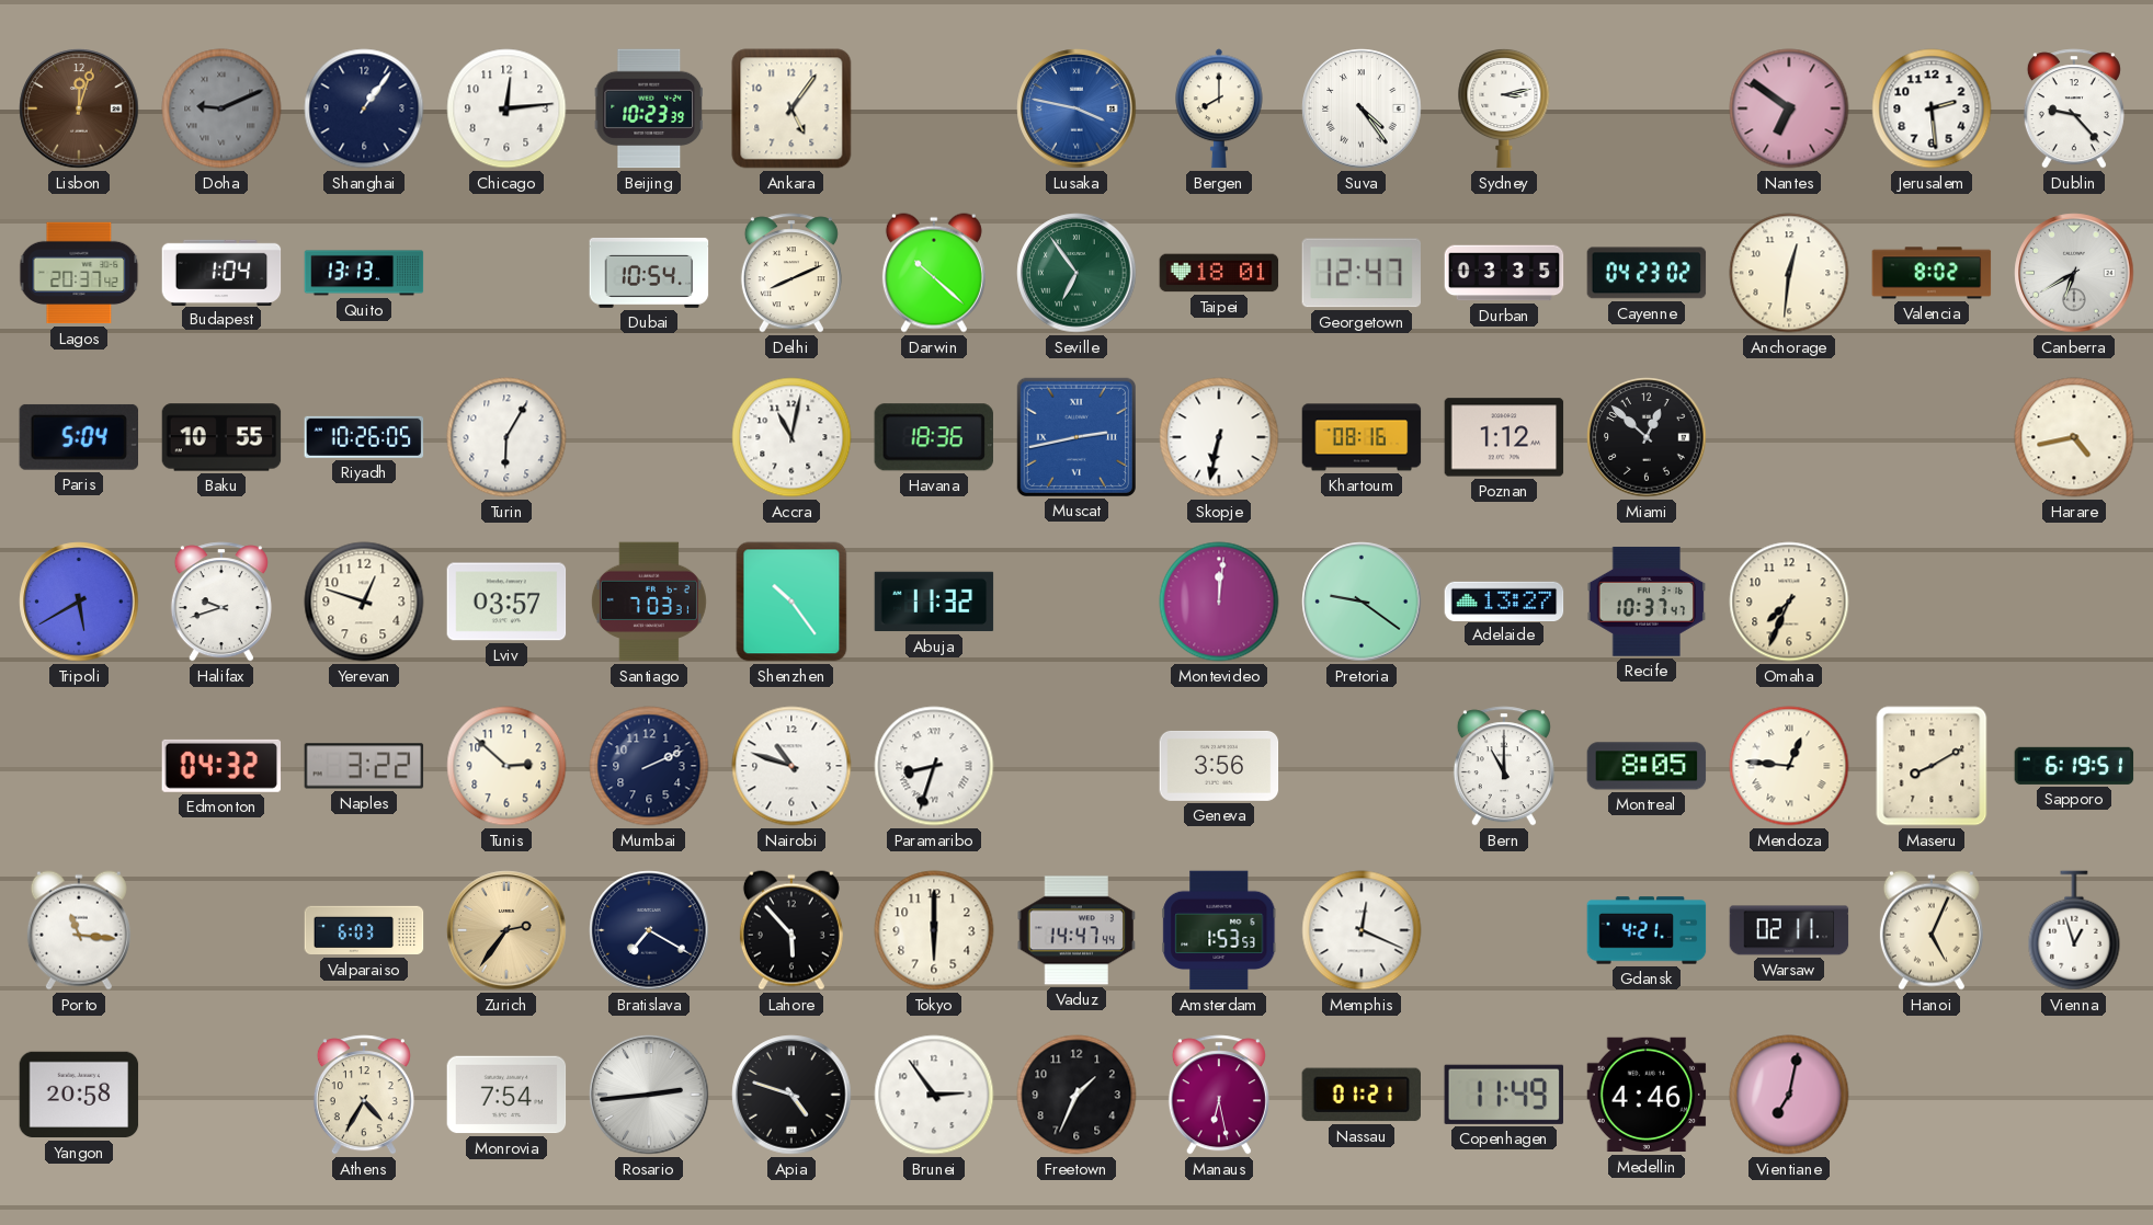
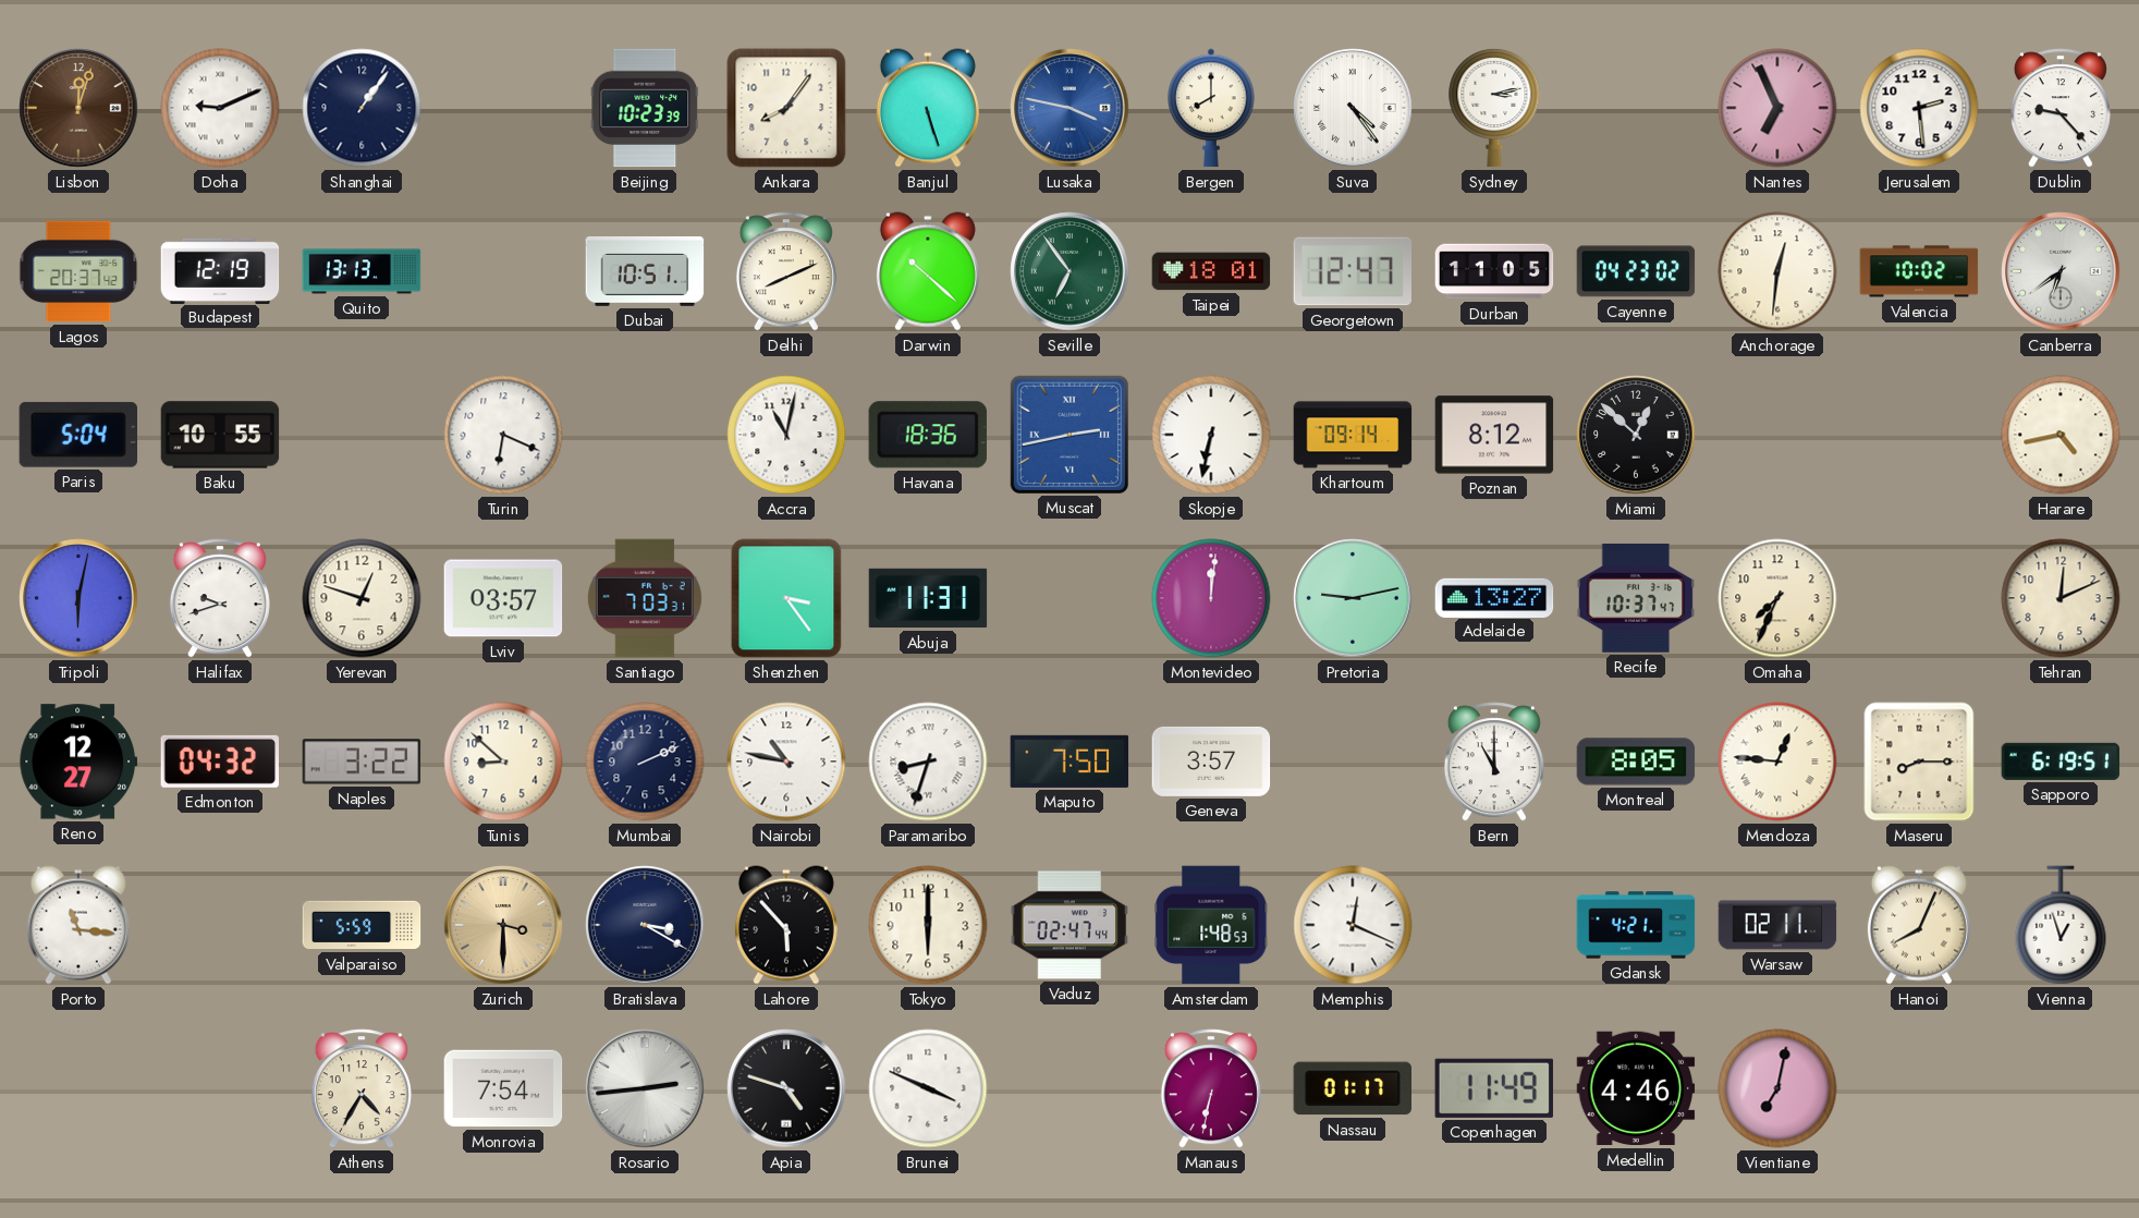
Doha dial: grey -> white (220, 108)
Chicago: 12:14 -> none (506, 108)
Ankara: 5:06 -> 8:06 (786, 108)
Banjul: none -> 5:27 (928, 108)
Nantes: 6:51 -> 6:56 (1777, 108)
Budapest: 1:04 -> 12:19 (220, 270)
Dubai: 10:54 -> 10:51 (645, 271)
Durban: 03:35 -> 11:05 (1494, 271)
Valencia: 8:02 -> 10:02 (1919, 271)
Canberra: 6:40 -> 6:39 (2061, 271)
Riyadh: 10:26 -> none (364, 437)
Turin: 6:05 -> 6:19 (503, 435)
Khartoum: 08:16 -> 09:14 (1353, 435)
Poznan: 1:12 -> 8:12 (1494, 435)
Tripoli: 5:40 -> 6:02 (78, 598)
Shenzhen: 10:24 -> 3:24 (786, 598)
Abuja: 11:32 -> 11:31 (928, 598)
Pretoria: 9:21 -> 9:13 (1353, 598)
Tehran: none -> 12:11 (2061, 598)
Reno: none -> 12:27 (78, 762)
Tunis: 2:52 -> 8:52 (503, 762)
Nairobi: 10:48 -> 10:47 (786, 762)
Maputo: none -> 7:50 (1069, 762)
Geneva: 3:56 -> 3:57 (1211, 762)
Maseru: 8:10 -> 8:15 (1919, 762)
Valparaiso: 6:03 -> 5:59 (362, 925)
Zurich: 2:36 -> 3:30 (503, 925)
Bratislava: 7:20 -> 3:20 (645, 925)
Vaduz: 14:47 -> 02:47 (1069, 925)
Amsterdam: 1:53 -> 1:48 (1211, 925)
Hanoi: 5:04 -> 8:04 (1919, 925)
Yangon: 20:58 -> none (79, 1095)
Brunei: 2:54 -> 3:49 (928, 1088)
Freetown: 1:34 -> none (1076, 1095)
Manaus: 6:28 -> 6:32 (1211, 1088)
Nassau: 01:21 -> 01:17 (1353, 1088)
